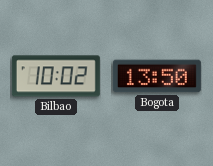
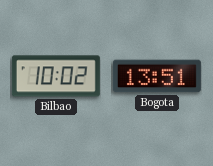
Bogota: 13:50 -> 13:51 (157, 76)
